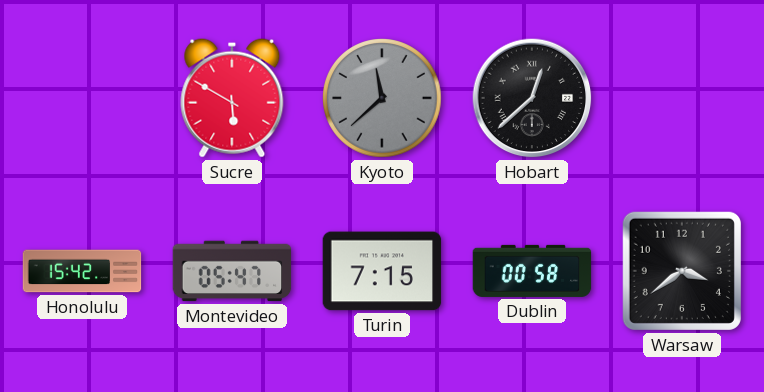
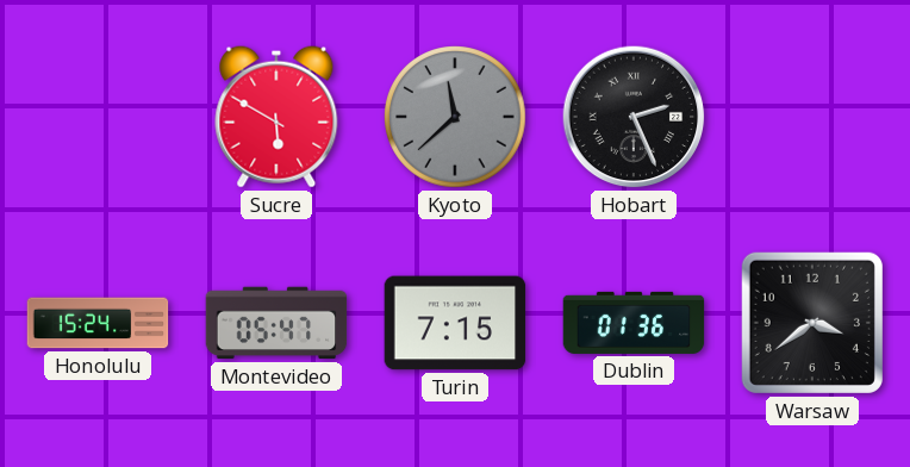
Hobart: 12:38 -> 2:26 (634, 117)
Honolulu: 15:42 -> 15:24 (98, 323)
Dublin: 00:58 -> 01:36 (634, 323)
